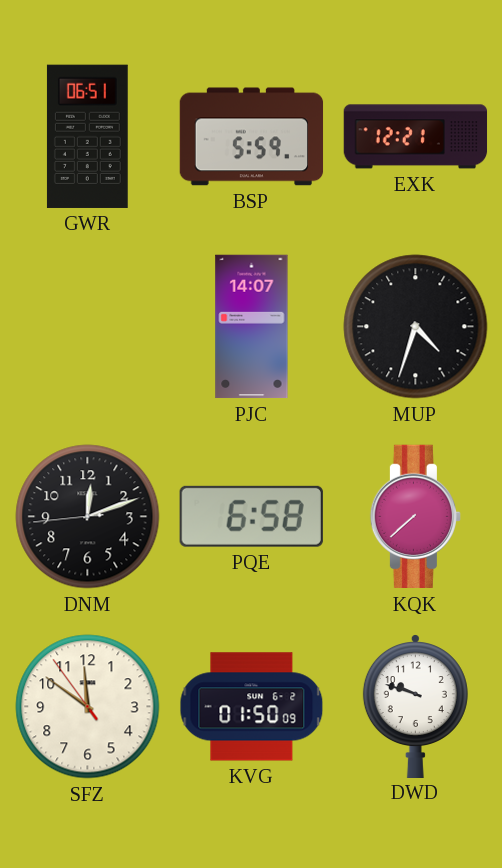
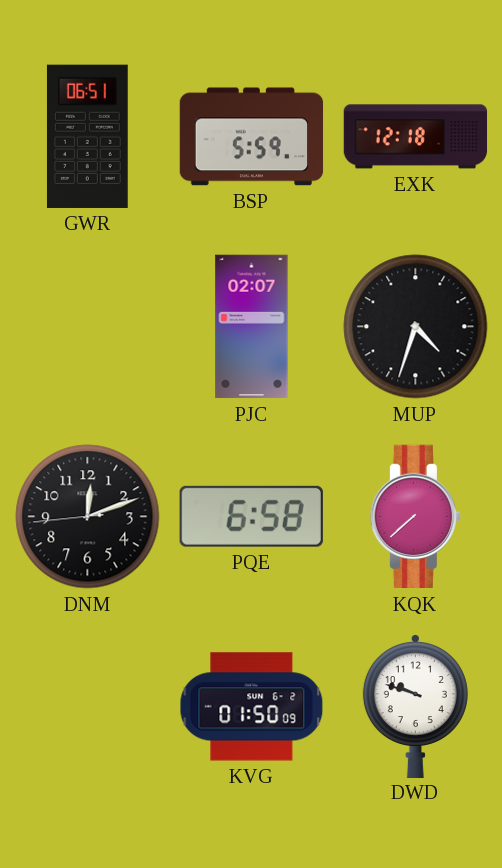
EXK: 12:21 -> 12:18 (416, 137)
PJC: 14:07 -> 02:07 (252, 327)
SFZ: 11:50 -> none (88, 707)
